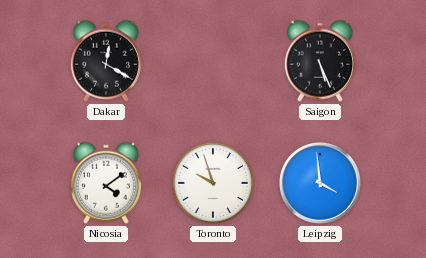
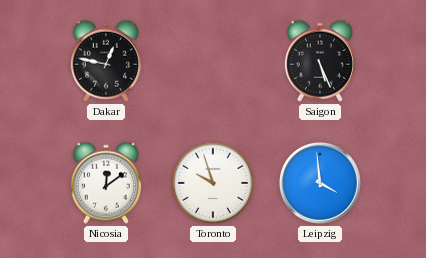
Dakar: 12:20 -> 12:47 (106, 61)
Nicosia: 4:09 -> 12:09 (106, 183)
